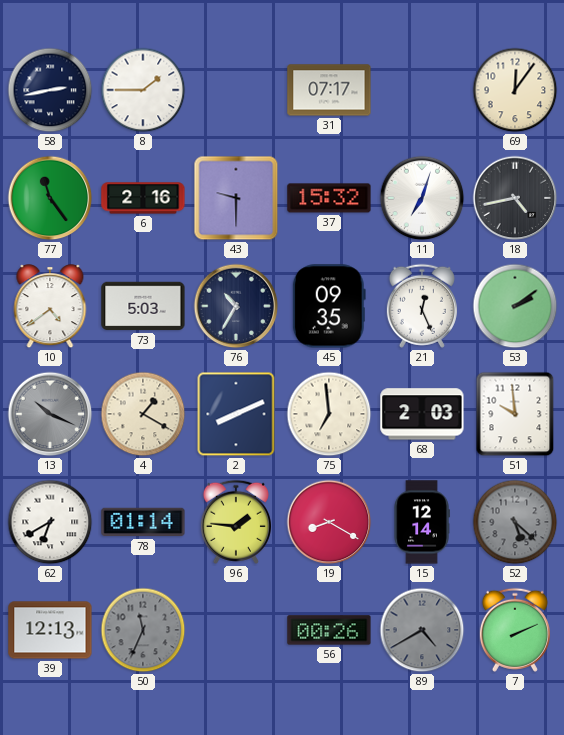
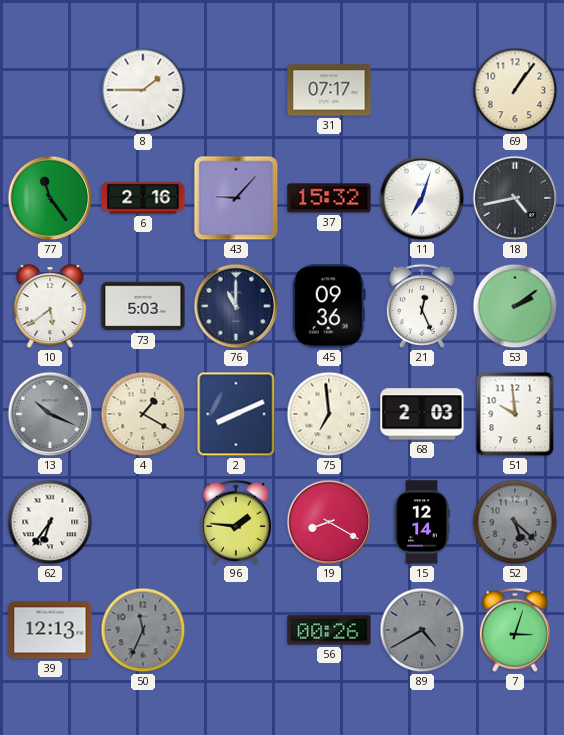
58: 2:43 -> none (50, 90)
69: 12:06 -> 1:06 (515, 90)
43: 9:30 -> 9:07 (236, 198)
10: 4:39 -> 5:39 (50, 307)
76: 10:35 -> 11:00 (236, 306)
45: 09:35 -> 09:36 (329, 306)
62: 6:40 -> 6:36 (50, 522)
78: 01:14 -> none (143, 522)
7: 2:11 -> 3:03 (515, 630)
